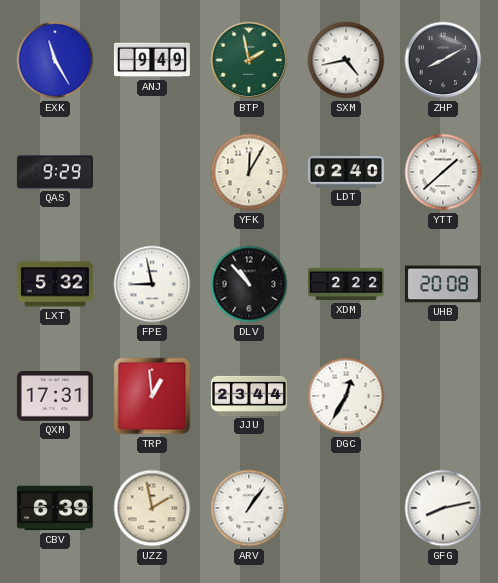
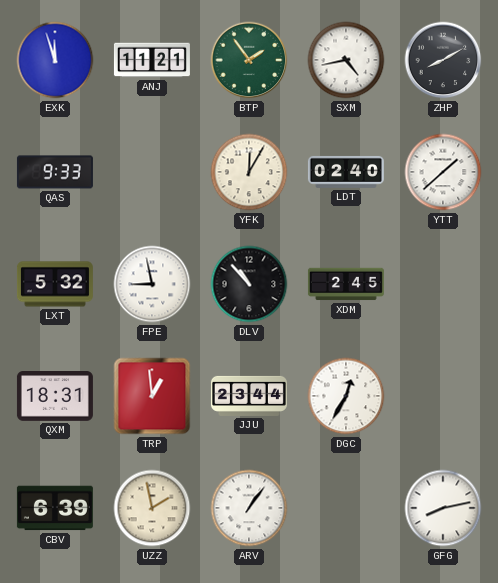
EXK: 11:25 -> 11:57 (55, 60)
ANJ: 9:49 -> 11:21 (152, 60)
BTP: 1:58 -> 1:54 (249, 60)
QAS: 9:29 -> 9:33 (55, 172)
XDM: 2:22 -> 2:45 (346, 284)
UHB: 20:08 -> none (443, 284)
QXM: 17:31 -> 18:31 (55, 397)
